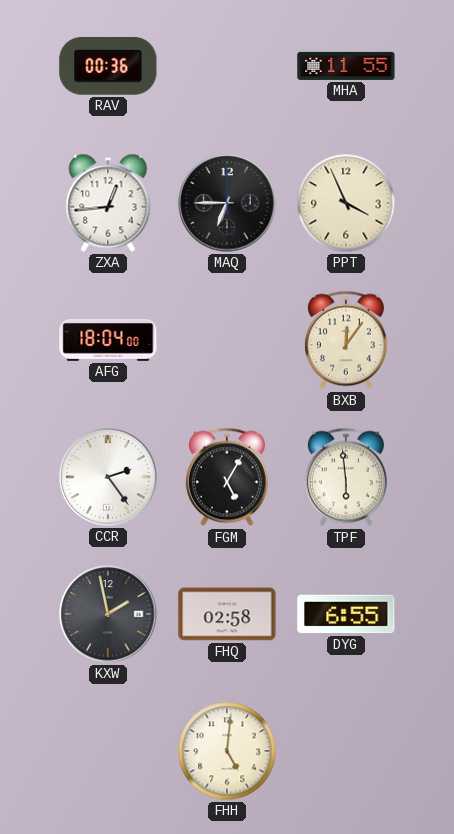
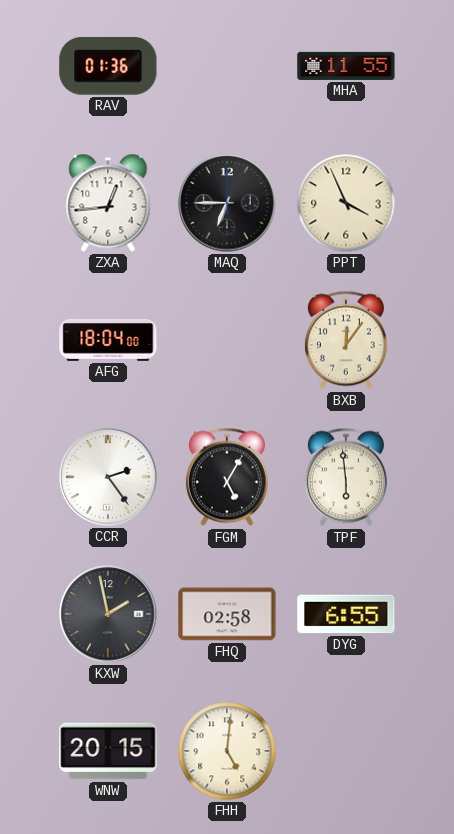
RAV: 00:36 -> 01:36 (108, 66)
WNW: none -> 20:15 (108, 751)
